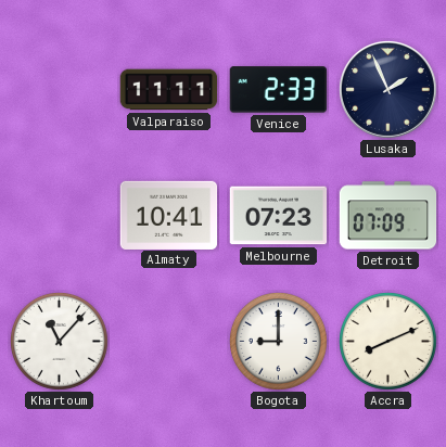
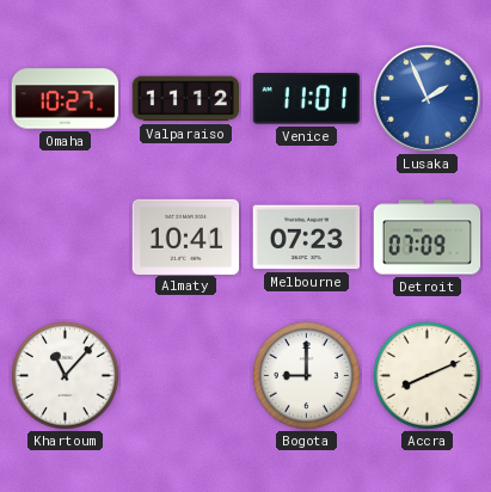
Omaha: none -> 10:27 (66, 99)
Valparaiso: 11:11 -> 11:12 (186, 99)
Venice: 2:33 -> 11:01 (307, 99)
Lusaka dial: navy -> blue (426, 98)
